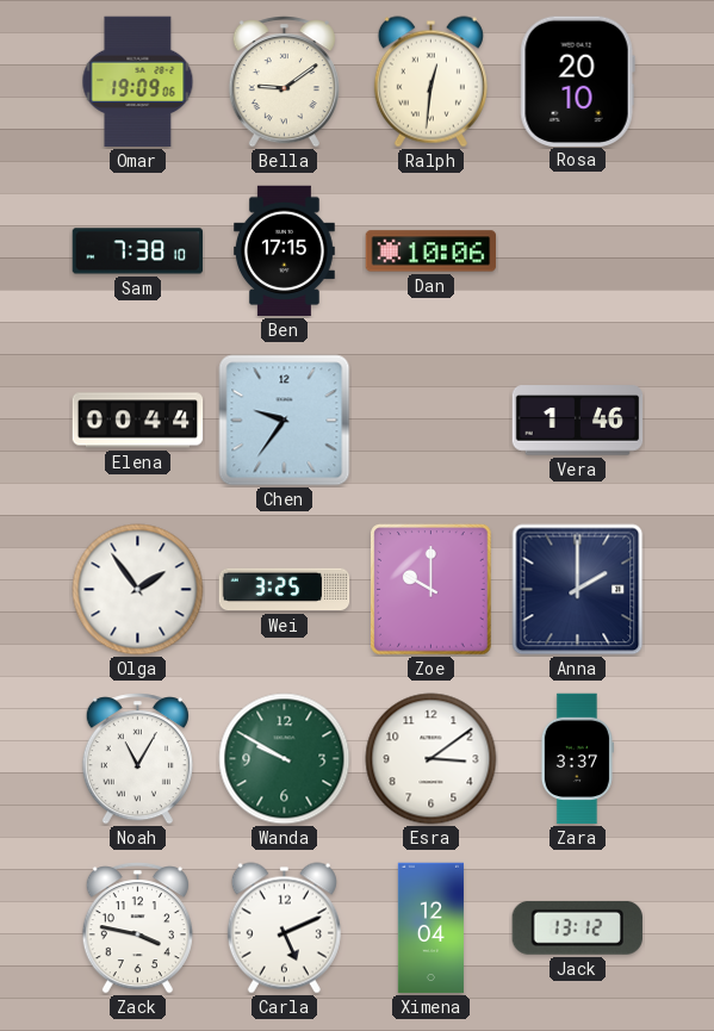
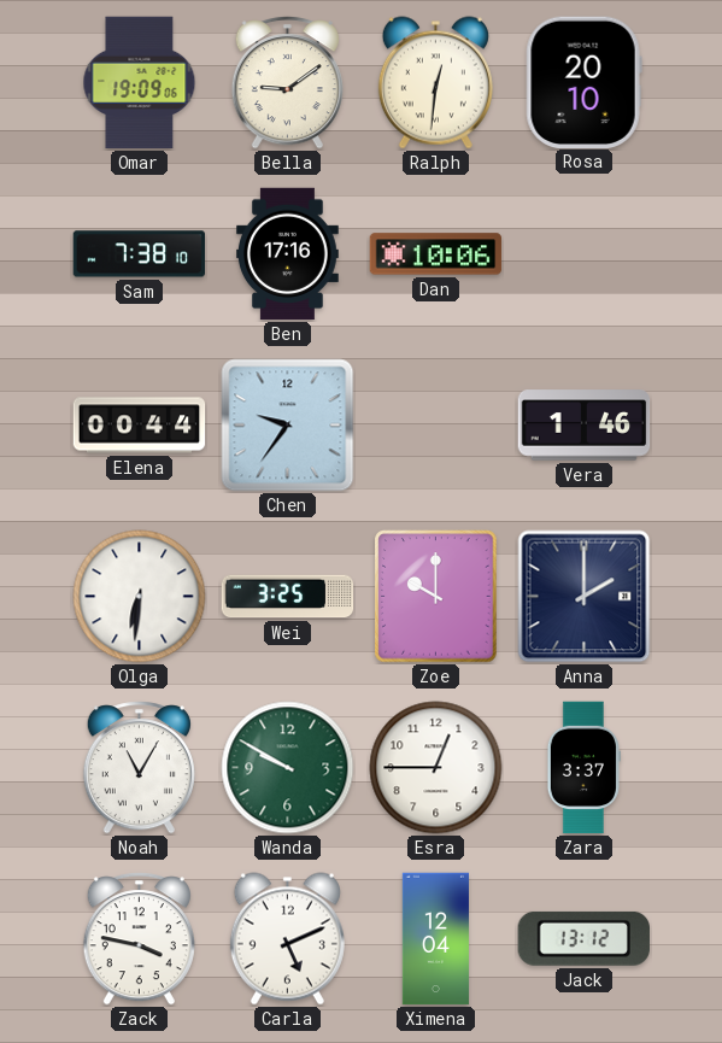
Ben: 17:15 -> 17:16 (288, 254)
Olga: 1:54 -> 6:31 (140, 597)
Esra: 3:09 -> 12:45 (436, 768)
